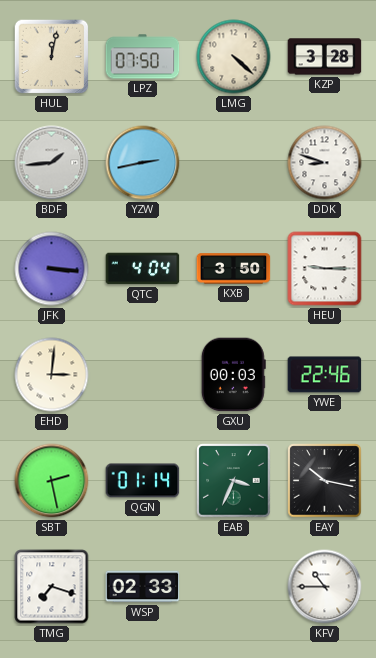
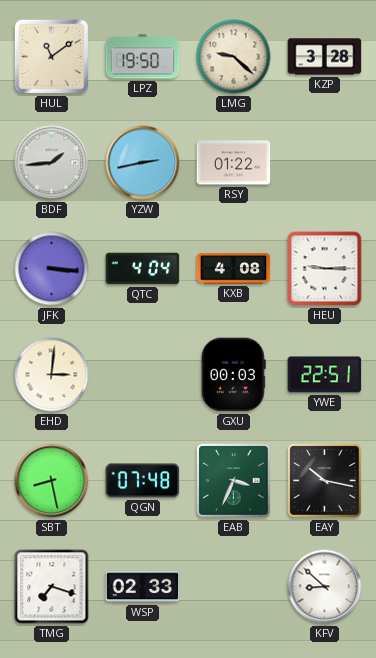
HUL: 12:02 -> 11:09 (52, 57)
LPZ: 07:50 -> 19:50 (143, 57)
LMG: 4:22 -> 9:22 (234, 57)
RSY: none -> 01:22 (234, 163)
DDK: 8:48 -> none (325, 163)
KXB: 3:50 -> 4:08 (234, 269)
YWE: 22:46 -> 22:51 (325, 375)
SBT: 2:28 -> 8:28 (52, 481)
QGN: 01:14 -> 07:48 (143, 481)
KFV: 10:45 -> 8:52 (325, 587)
